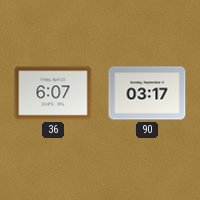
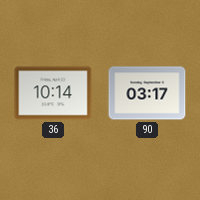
36: 6:07 -> 10:14 (53, 93)
